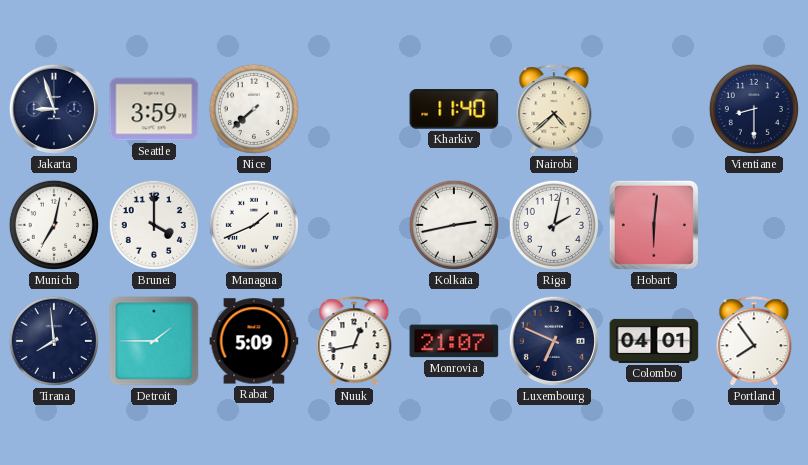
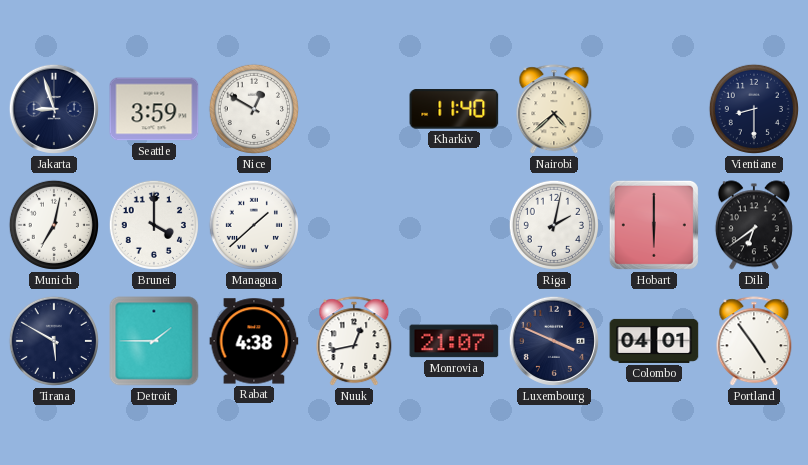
Nice: 7:38 -> 12:50 (254, 109)
Managua: 1:41 -> 1:38 (254, 225)
Kolkata: 2:43 -> none (454, 225)
Hobart: 6:01 -> 6:00 (654, 225)
Dili: none -> 6:39 (754, 225)
Tirana: 7:59 -> 5:50 (54, 341)
Rabat: 5:09 -> 4:38 (254, 341)
Luxembourg: 6:49 -> 3:49 (554, 341)
Portland: 7:54 -> 4:54 (754, 342)
